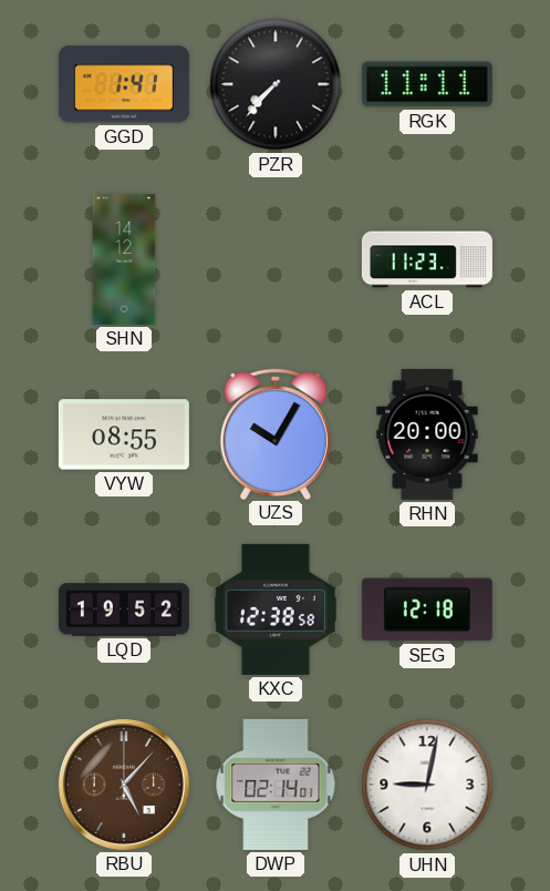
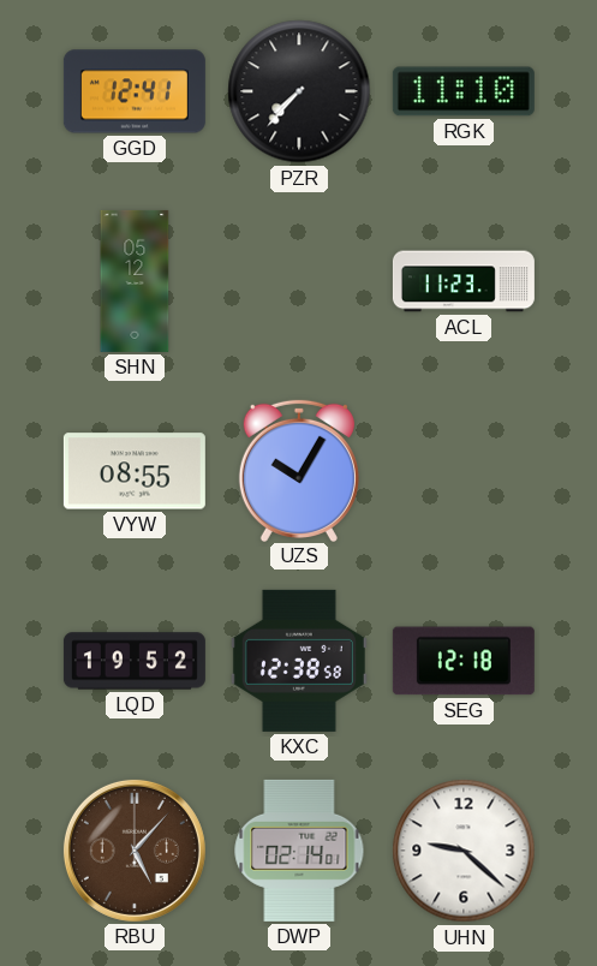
GGD: 1:41 -> 12:41 (135, 91)
RGK: 11:11 -> 11:10 (464, 91)
SHN: 14:12 -> 05:12 (135, 281)
RHN: 20:00 -> none (427, 434)
UHN: 9:02 -> 9:22 (464, 851)
